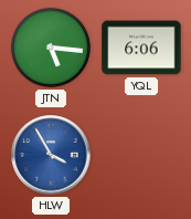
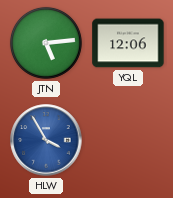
JTN: 5:16 -> 5:14 (46, 43)
YQL: 6:06 -> 12:06 (128, 43)
